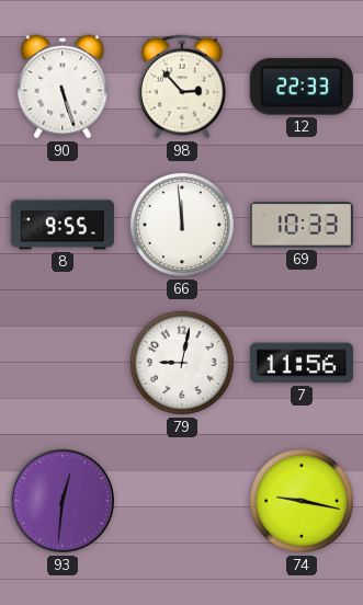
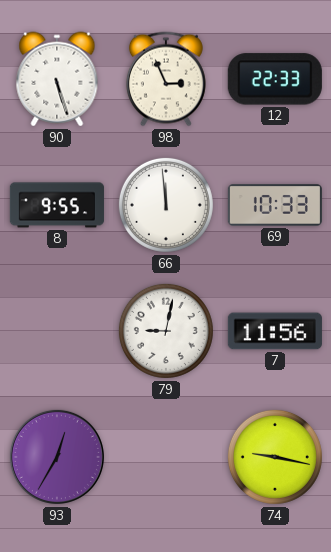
98: 2:53 -> 2:56 (166, 79)
93: 12:31 -> 12:35 (57, 457)
